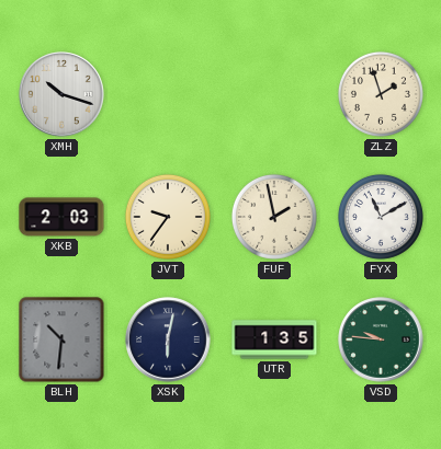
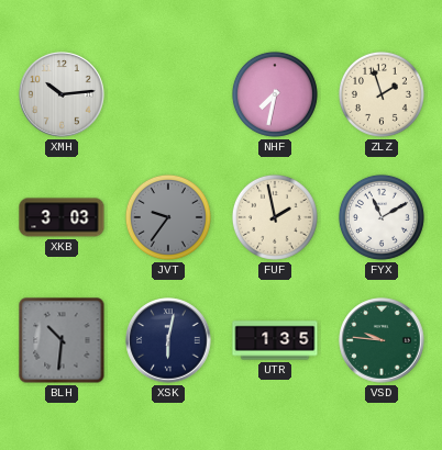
XMH: 10:18 -> 10:14 (62, 94)
NHF: none -> 7:32 (275, 94)
XKB: 2:03 -> 3:03 (62, 217)
JVT dial: cream -> grey (168, 217)
